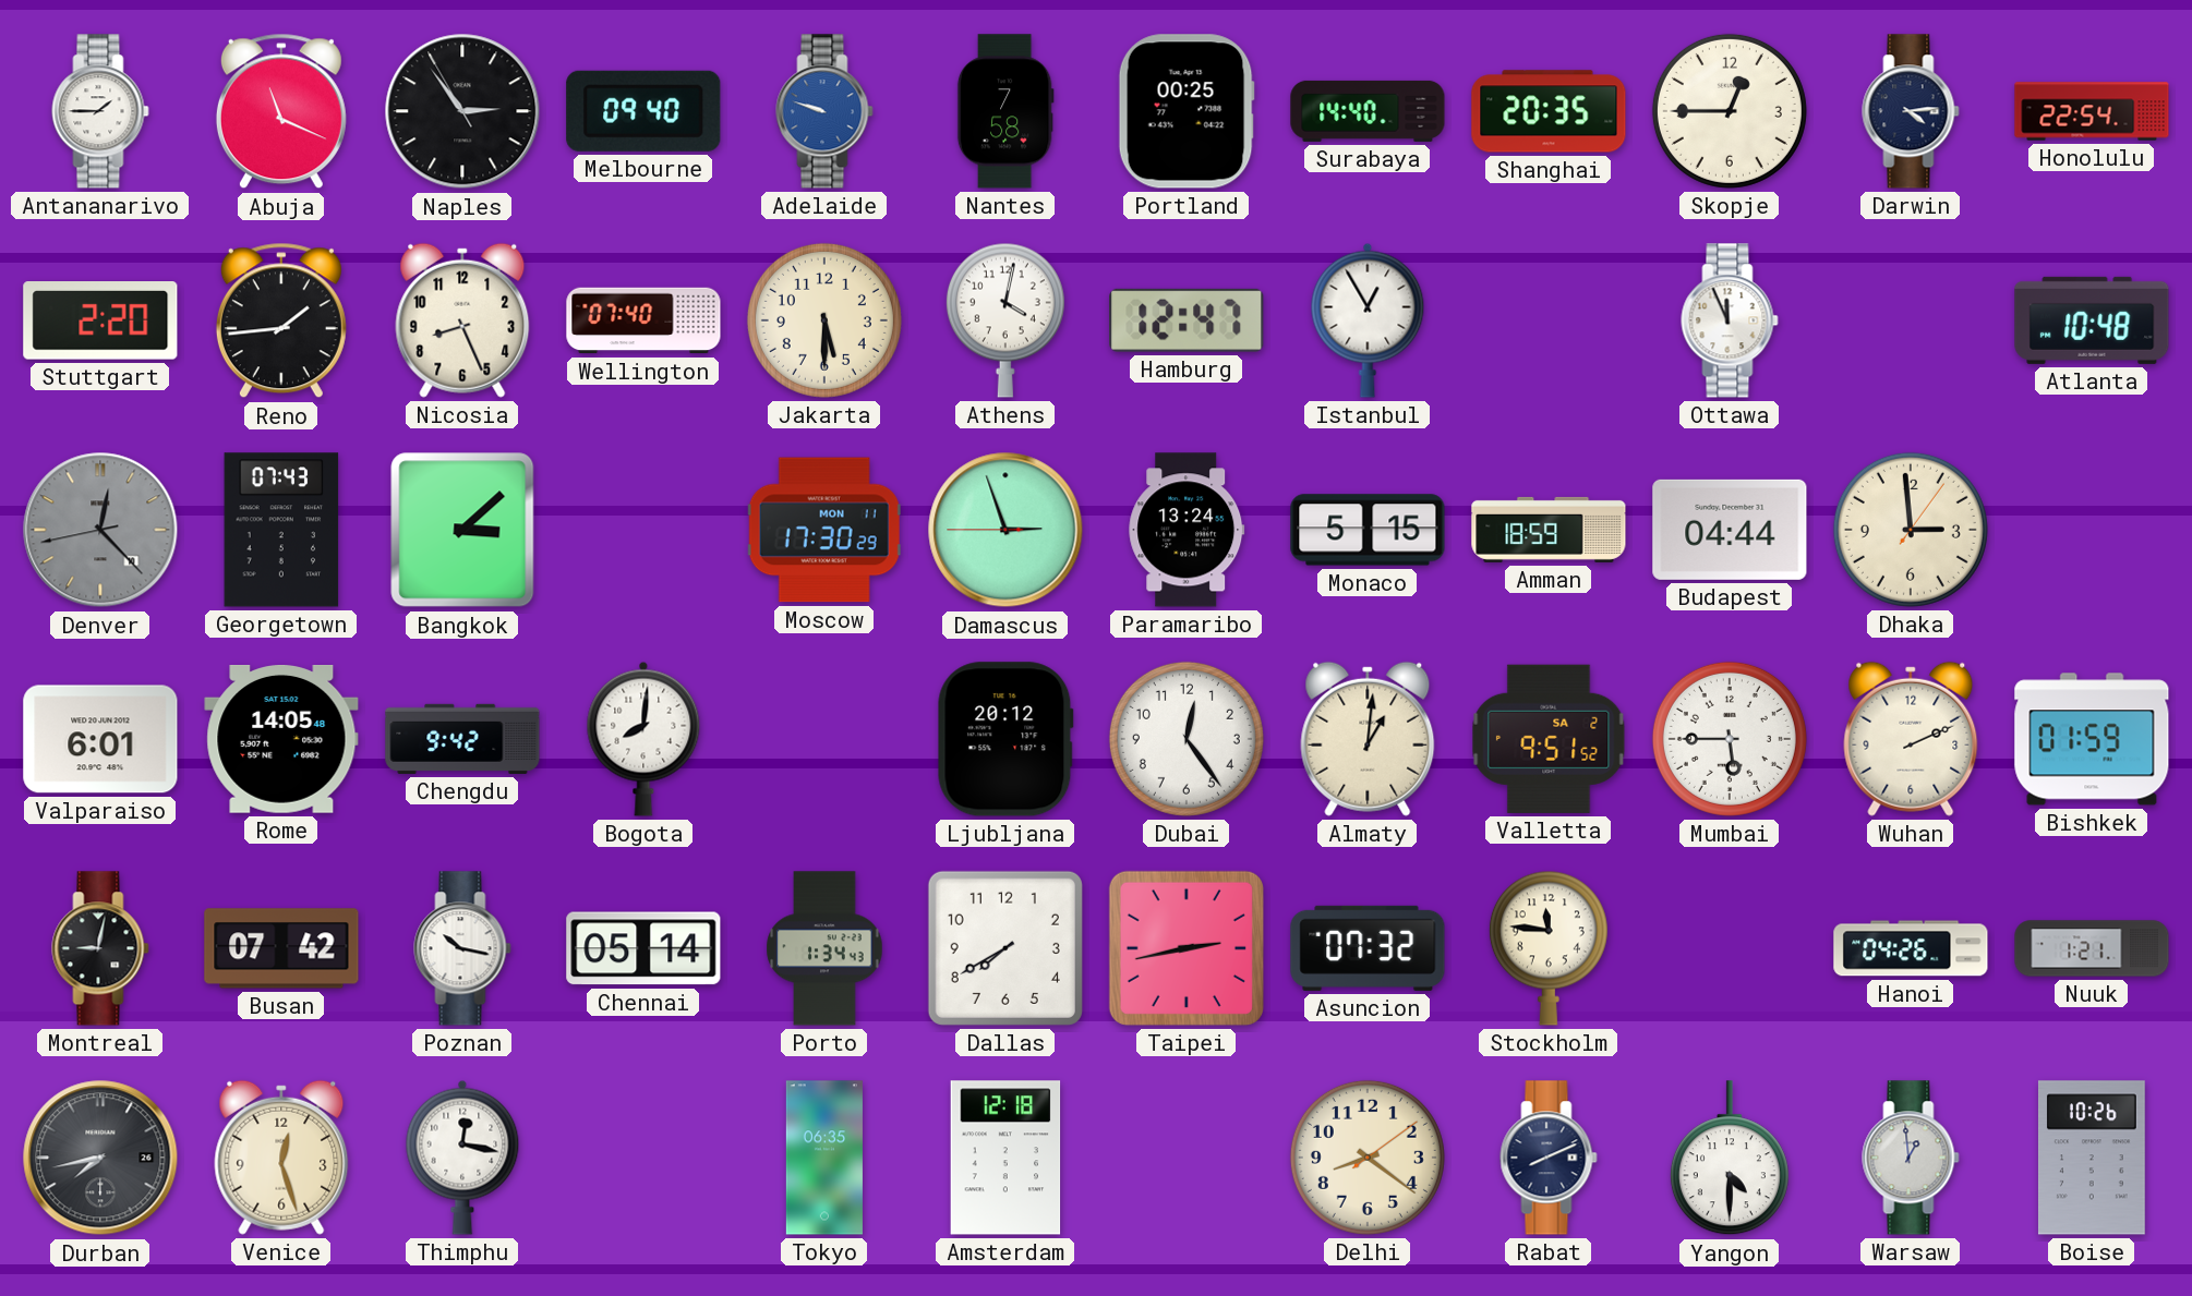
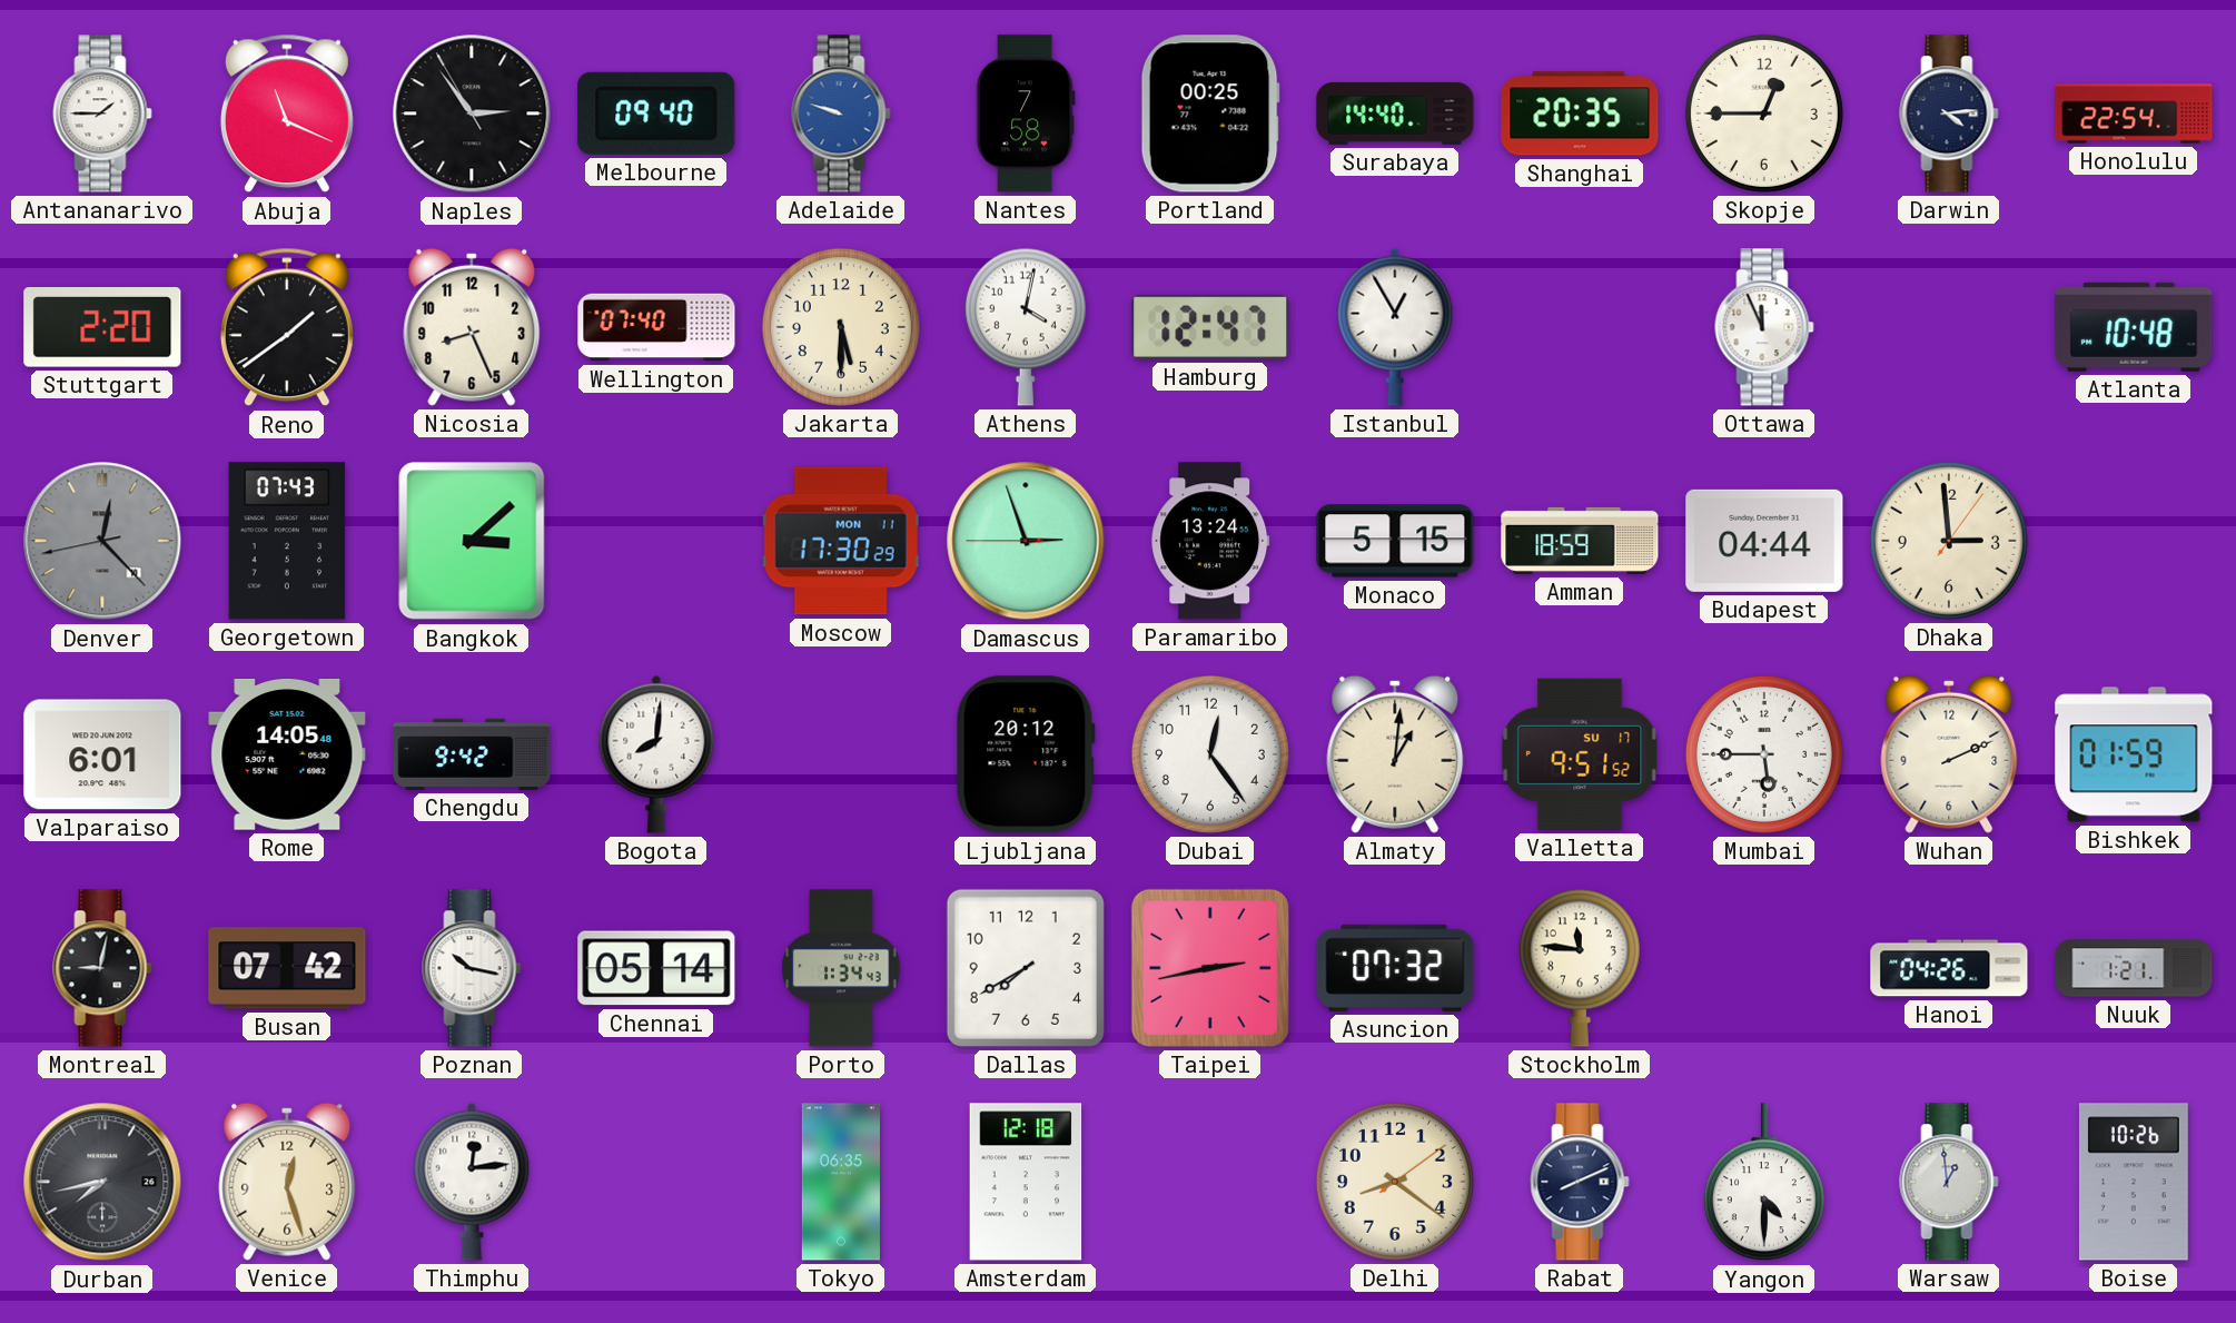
Reno: 1:44 -> 1:39 (287, 327)
Valletta date: SA 2 -> SU 17 (1580, 754)
Thimphu: 12:17 -> 12:14 (472, 1182)
